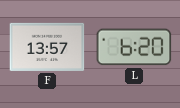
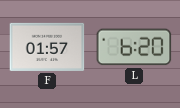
F: 13:57 -> 01:57 (47, 47)
